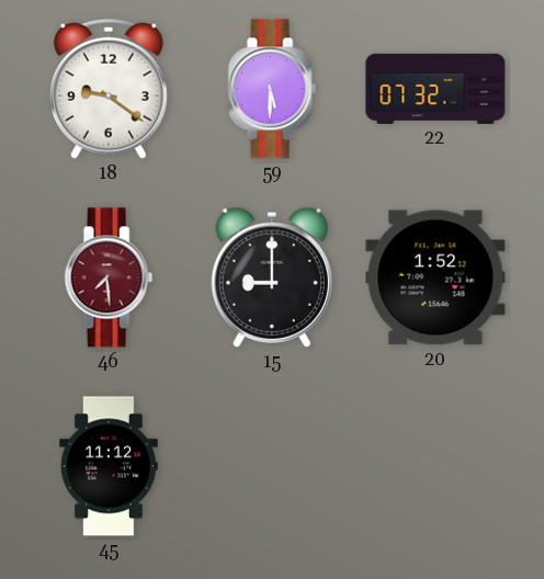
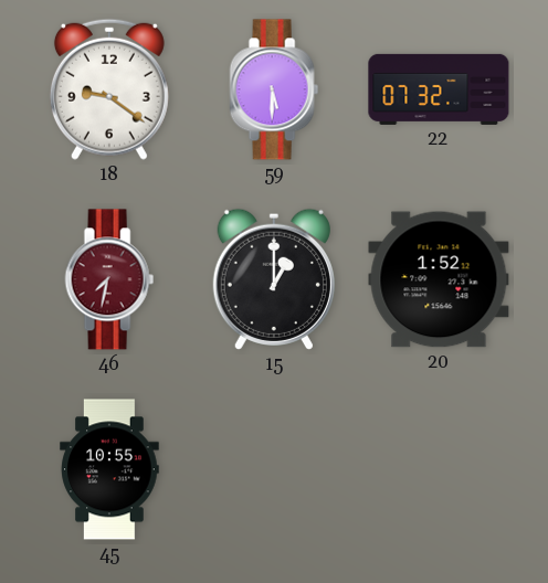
46: 7:29 -> 7:32 (109, 279)
15: 9:00 -> 1:00 (274, 279)
45: 11:12 -> 10:55 (109, 469)
